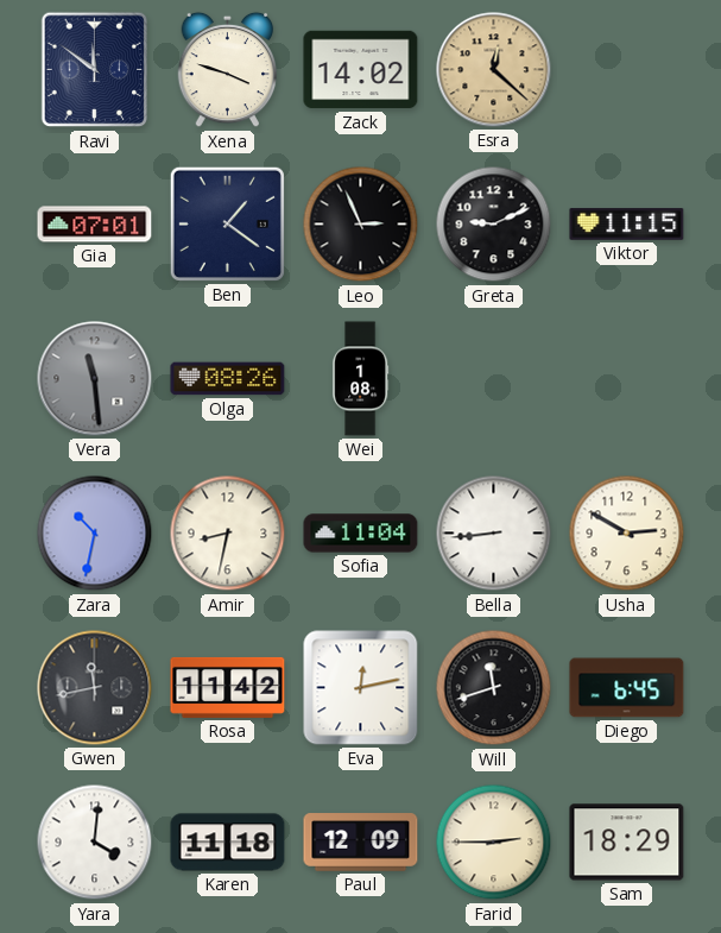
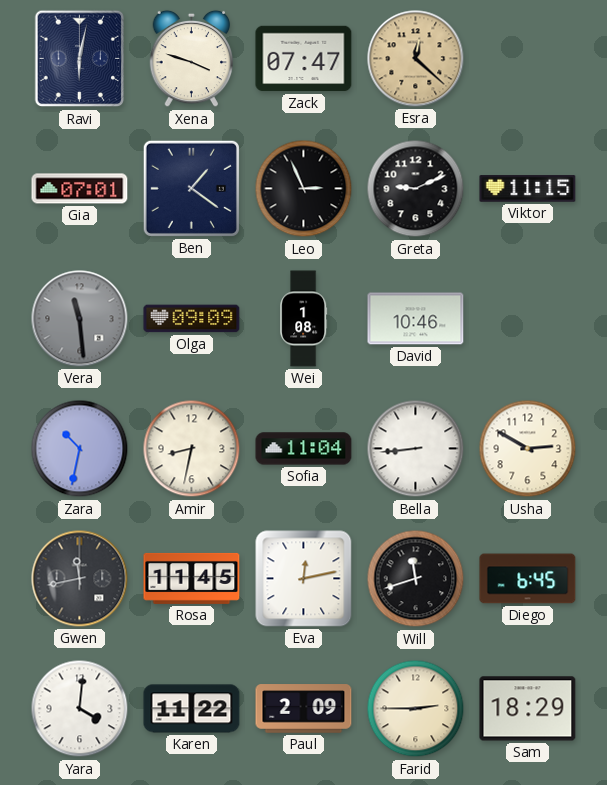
Ravi: 11:51 -> 6:02 (80, 59)
Zack: 14:02 -> 07:47 (304, 59)
Olga: 08:26 -> 09:09 (192, 319)
David: none -> 10:46 (416, 319)
Rosa: 11:42 -> 11:45 (192, 578)
Karen: 11:18 -> 11:22 (192, 709)
Paul: 12:09 -> 2:09 (304, 709)
